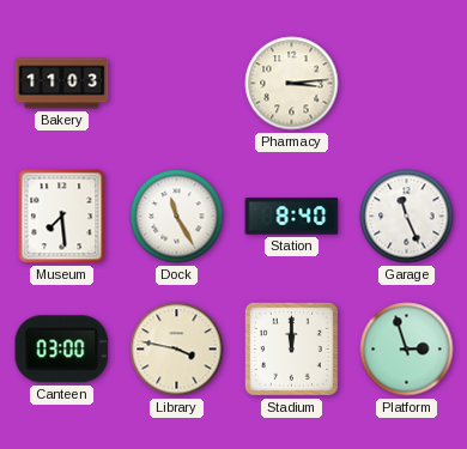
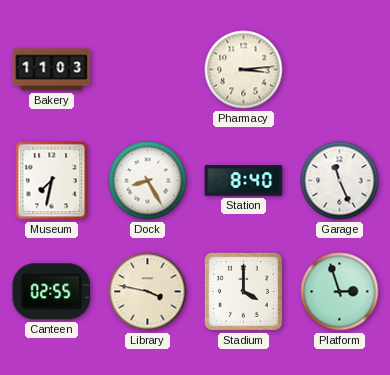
Museum: 7:29 -> 7:32 (52, 181)
Dock: 11:25 -> 8:25 (148, 181)
Canteen: 03:00 -> 02:55 (52, 292)
Stadium: 12:00 -> 4:00 (243, 291)
